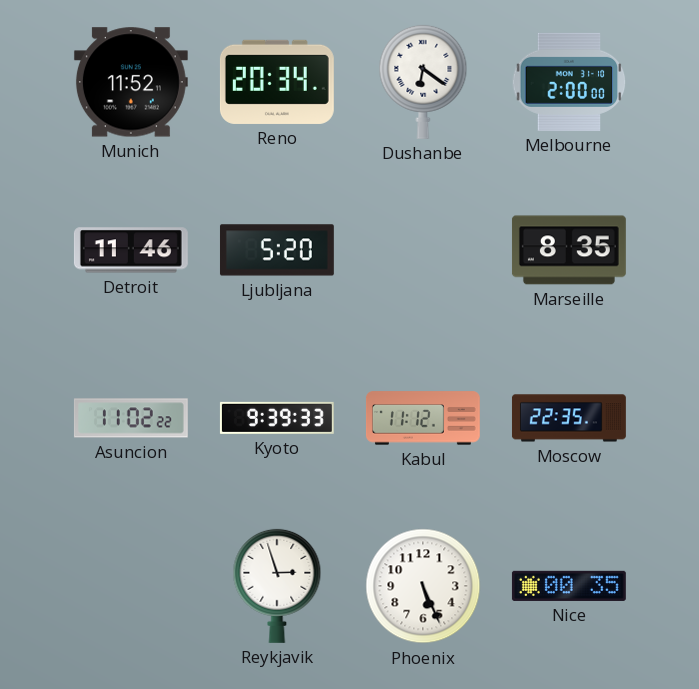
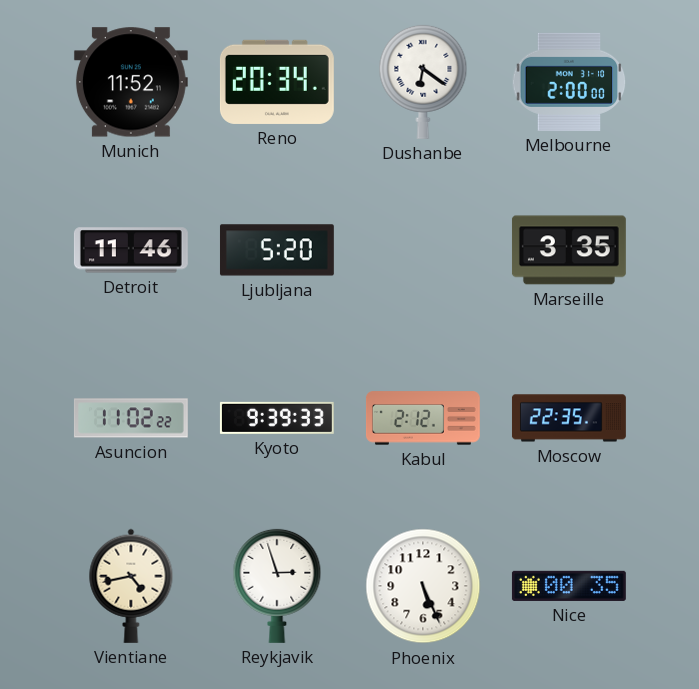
Marseille: 8:35 -> 3:35 (569, 250)
Kabul: 11:12 -> 2:12 (423, 418)
Vientiane: none -> 4:43 (131, 586)
